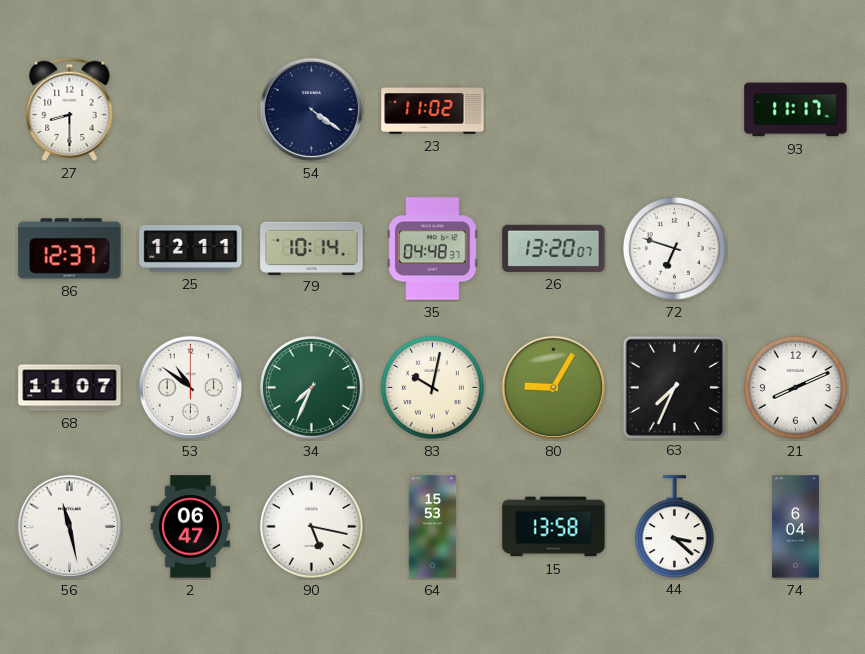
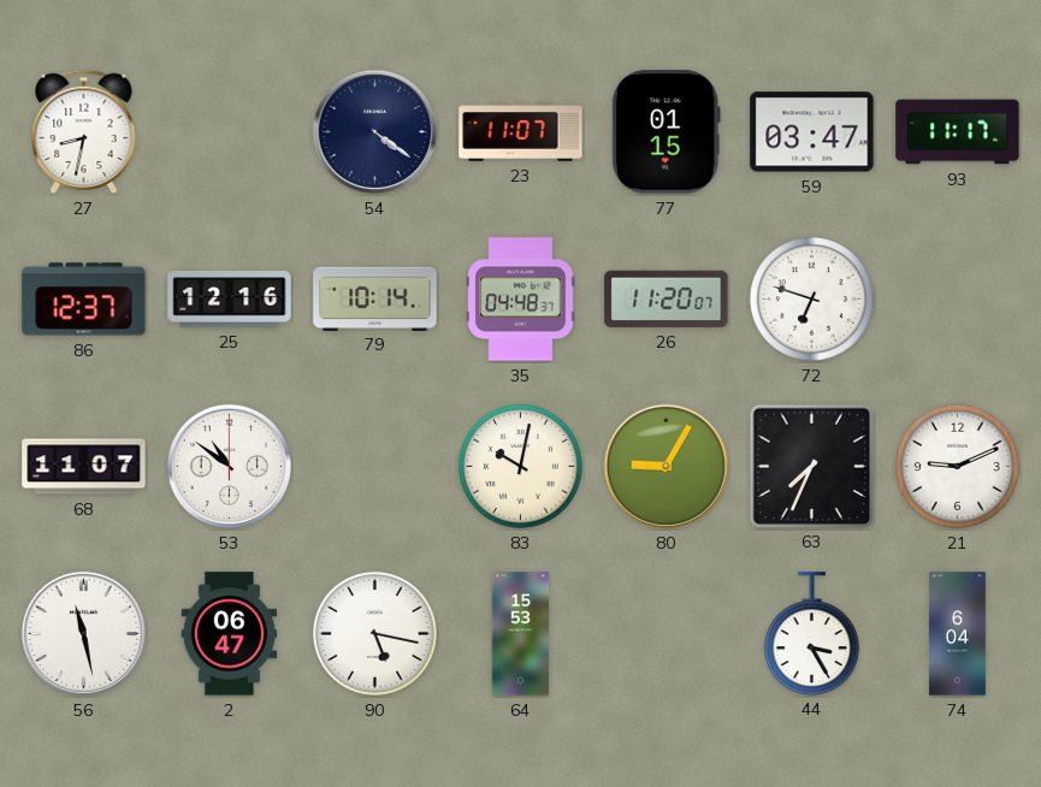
27: 8:30 -> 8:32 (84, 132)
23: 11:02 -> 11:07 (521, 132)
77: none -> 01:15 (666, 132)
59: none -> 03:47 (812, 132)
25: 12:11 -> 12:16 (230, 300)
26: 13:20 -> 11:20 (667, 298)
34: 7:34 -> none (311, 387)
21: 8:11 -> 9:11 (957, 466)
15: 13:58 -> none (554, 527)
44: 3:22 -> 3:25 (811, 633)
